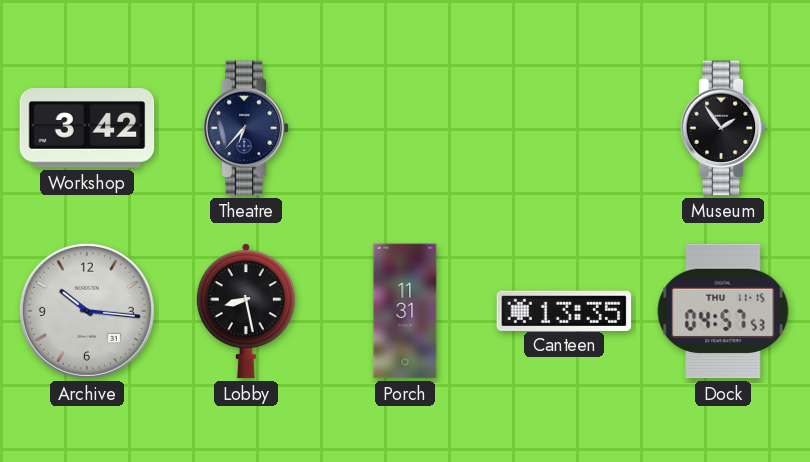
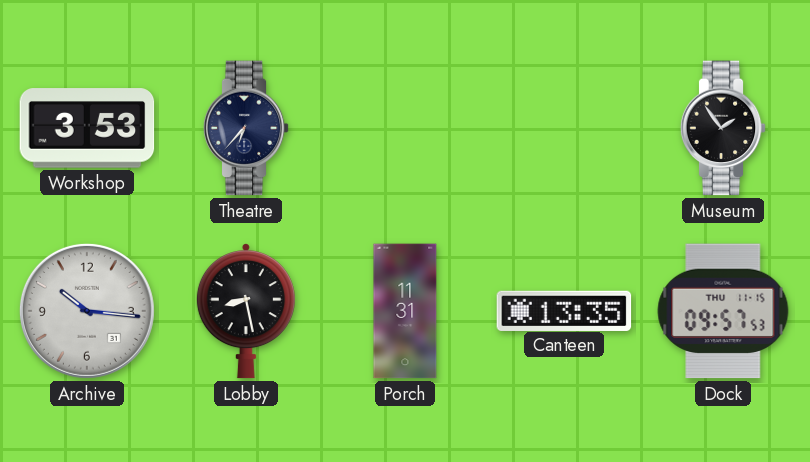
Workshop: 3:42 -> 3:53 (87, 128)
Dock: 04:57 -> 09:57 (723, 311)
